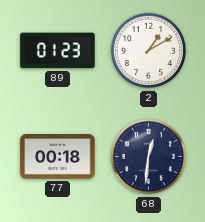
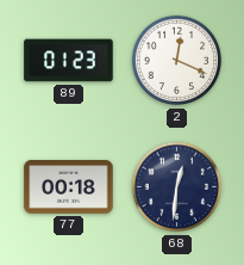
2: 1:10 -> 12:19 (177, 61)
